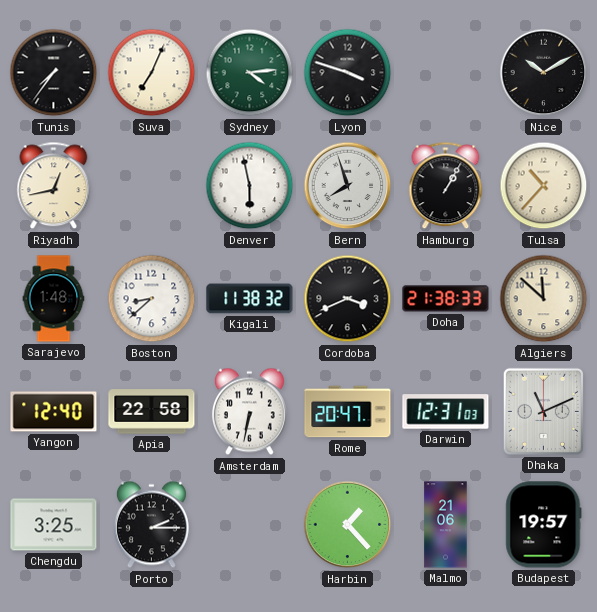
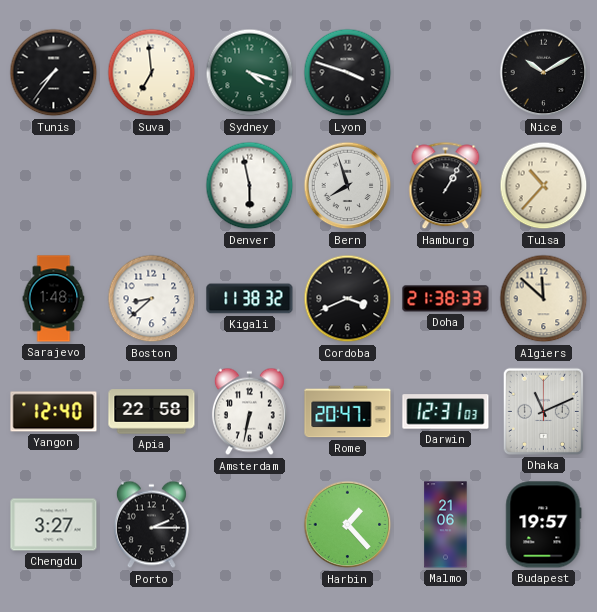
Suva: 7:04 -> 6:59 (152, 73)
Sydney: 4:14 -> 4:18 (250, 73)
Riyadh: 12:43 -> none (54, 186)
Chengdu: 3:25 -> 3:27 (54, 525)
